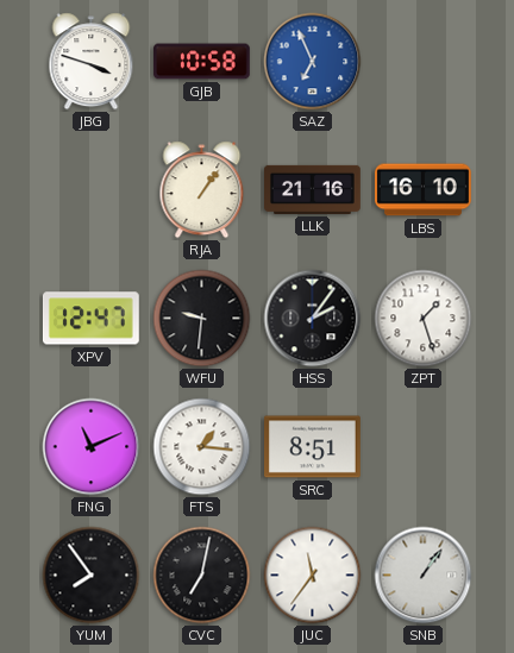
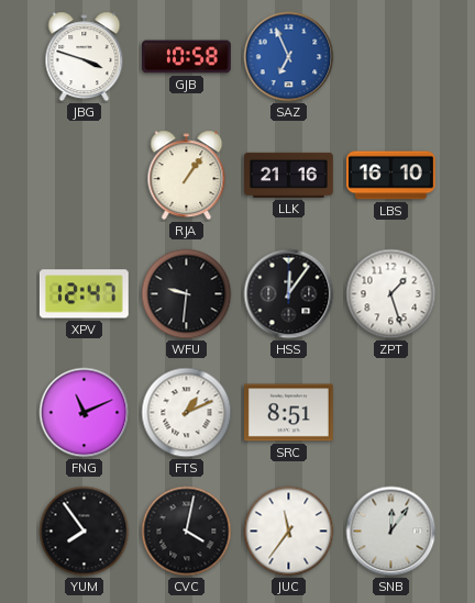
HSS: 2:06 -> 12:06 (289, 294)
FTS: 1:16 -> 1:11 (187, 413)
CVC: 7:02 -> 4:02 (187, 532)
SNB: 1:06 -> 12:06 (391, 532)
